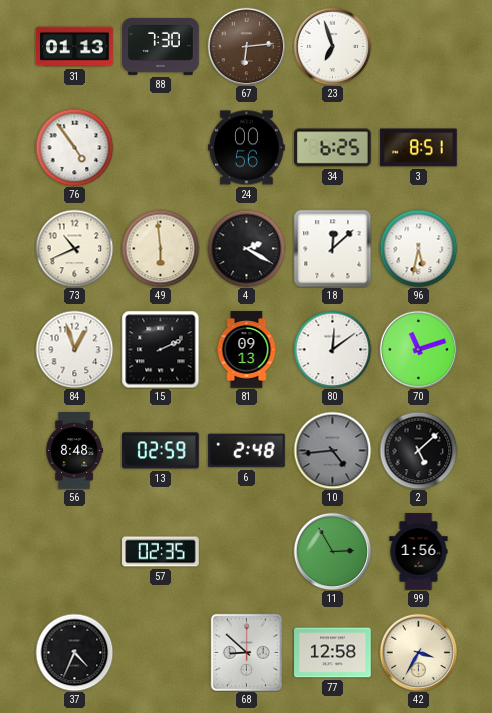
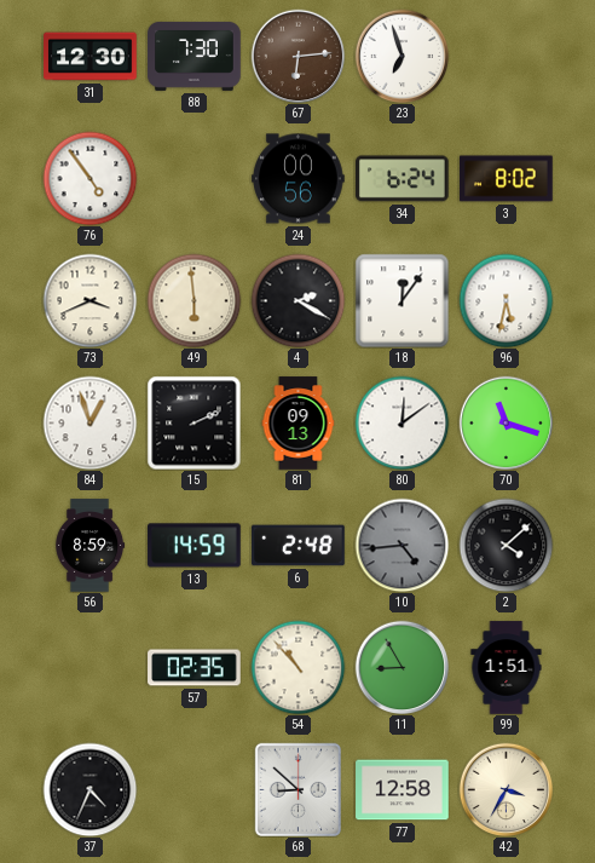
31: 01:13 -> 12:30 (91, 57)
34: 6:25 -> 6:24 (403, 179)
3: 8:51 -> 8:02 (507, 179)
73: 10:41 -> 3:41 (89, 300)
18: 12:08 -> 12:06 (402, 300)
70: 11:12 -> 11:18 (506, 422)
56: 8:48 -> 8:59 (91, 546)
13: 02:59 -> 14:59 (195, 546)
2: 5:08 -> 4:08 (506, 545)
54: none -> 10:53 (297, 667)
11: 2:55 -> 8:55 (402, 667)
99: 1:56 -> 1:51 (507, 668)
